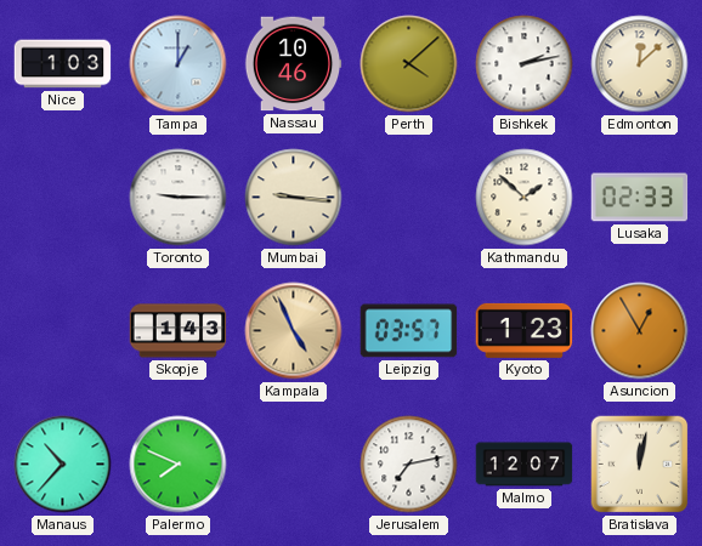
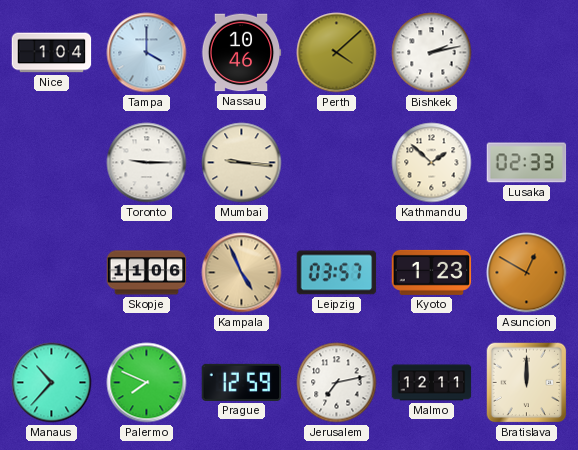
Nice: 1:03 -> 1:04 (52, 53)
Tampa: 1:00 -> 4:00 (147, 53)
Edmonton: 12:08 -> none (640, 64)
Skopje: 1:43 -> 11:06 (147, 273)
Asuncion: 12:55 -> 12:50 (527, 273)
Prague: none -> 12:59 (242, 382)
Malmo: 12:07 -> 12:11 (432, 383)
Bratislava: 12:02 -> 12:00 (527, 383)
